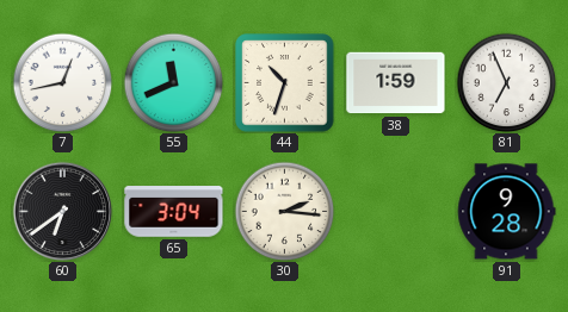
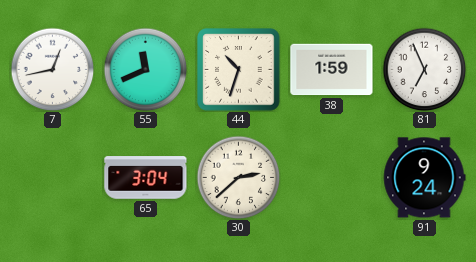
60: 6:39 -> none (62, 211)
30: 2:16 -> 2:38 (238, 177)
91: 9:28 -> 9:24 (424, 178)
